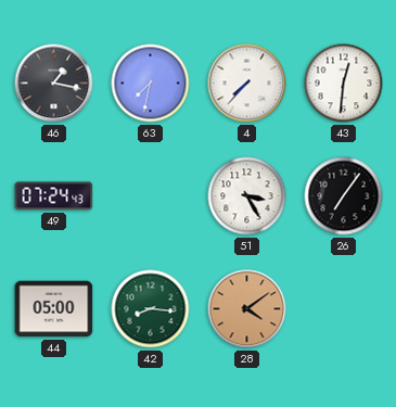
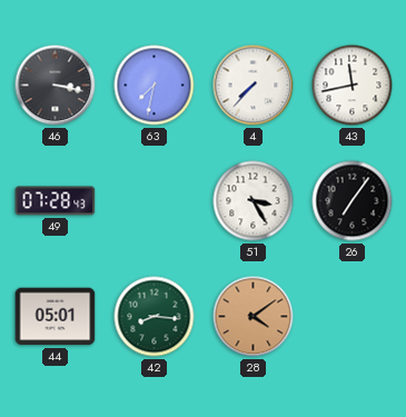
46: 1:17 -> 3:17 (56, 86)
43: 12:31 -> 11:43 (353, 86)
49: 07:24 -> 07:28 (56, 201)
44: 05:00 -> 05:01 (56, 317)
